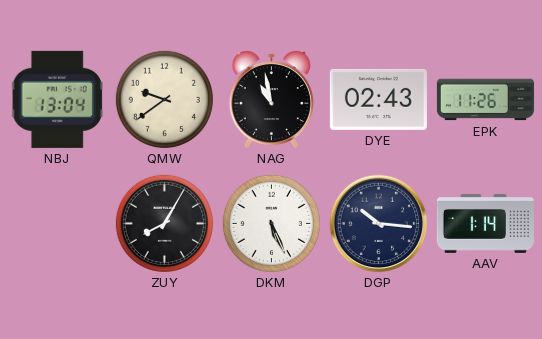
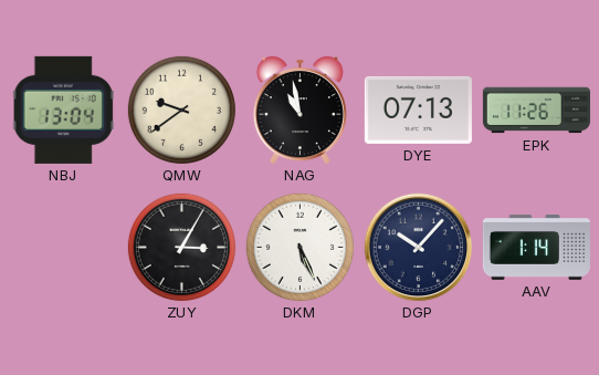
DYE: 02:43 -> 07:13 (418, 110)
ZUY: 8:05 -> 3:05 (181, 247)
DGP: 10:16 -> 10:07 (419, 248)
